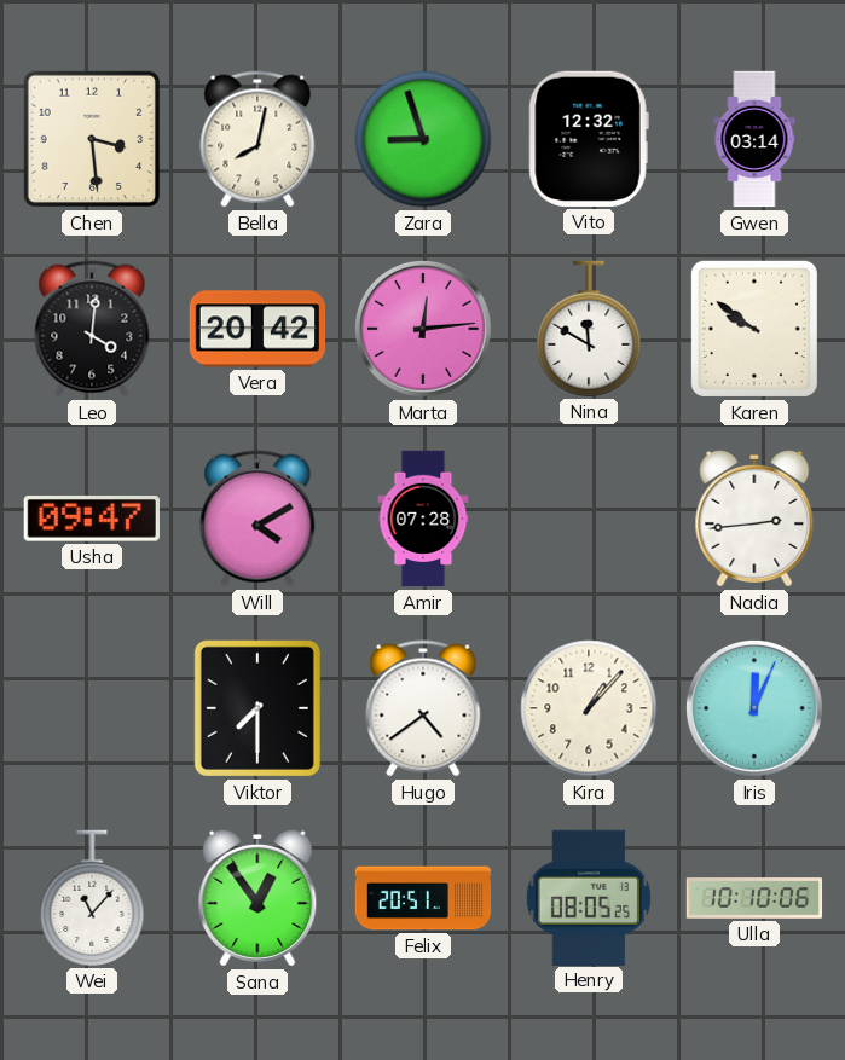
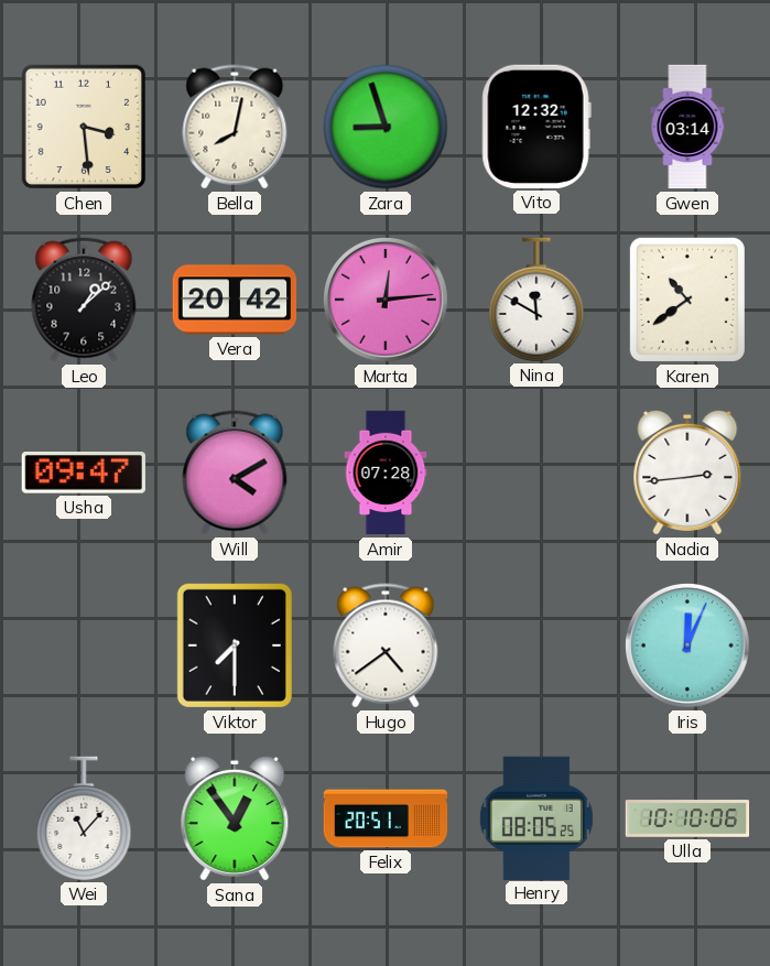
Leo: 4:01 -> 1:08 (84, 300)
Karen: 9:51 -> 10:39 (687, 300)
Kira: 1:07 -> none (589, 708)
